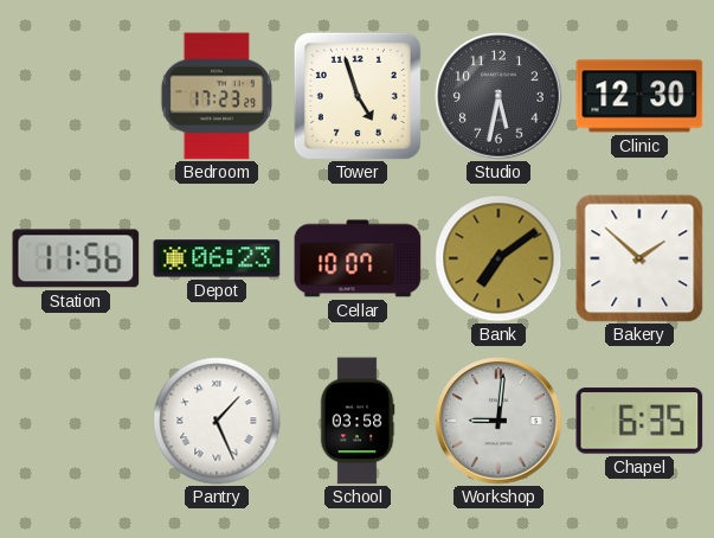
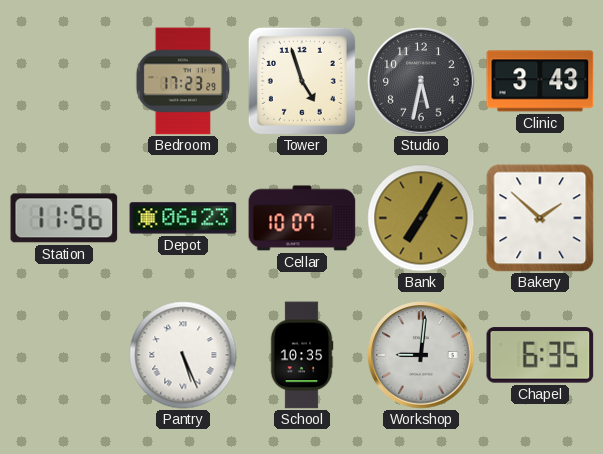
Clinic: 12:30 -> 3:43 (540, 81)
Bank: 7:09 -> 7:05 (421, 218)
Pantry: 1:26 -> 5:26 (183, 355)
School: 03:58 -> 10:35 (302, 355)
